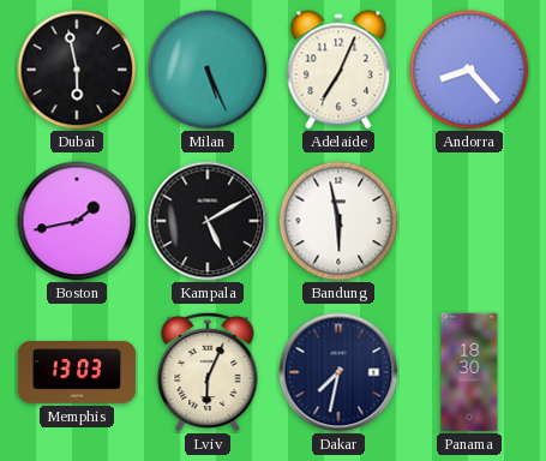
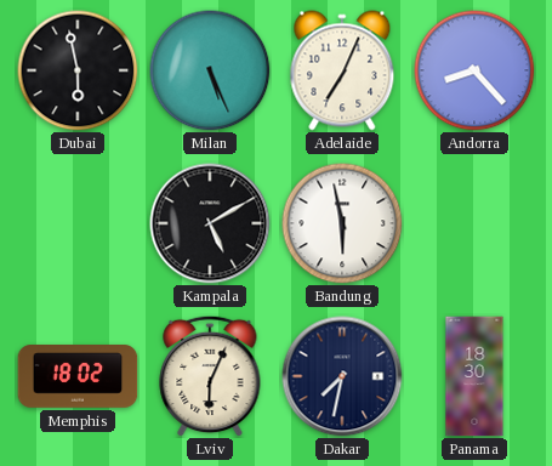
Boston: 1:43 -> none (77, 221)
Memphis: 13:03 -> 18:02 (78, 377)
